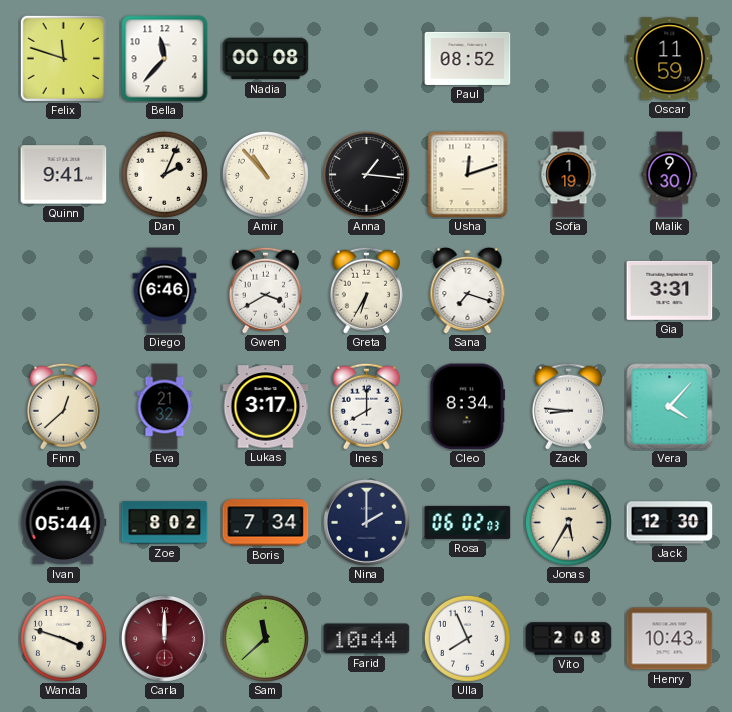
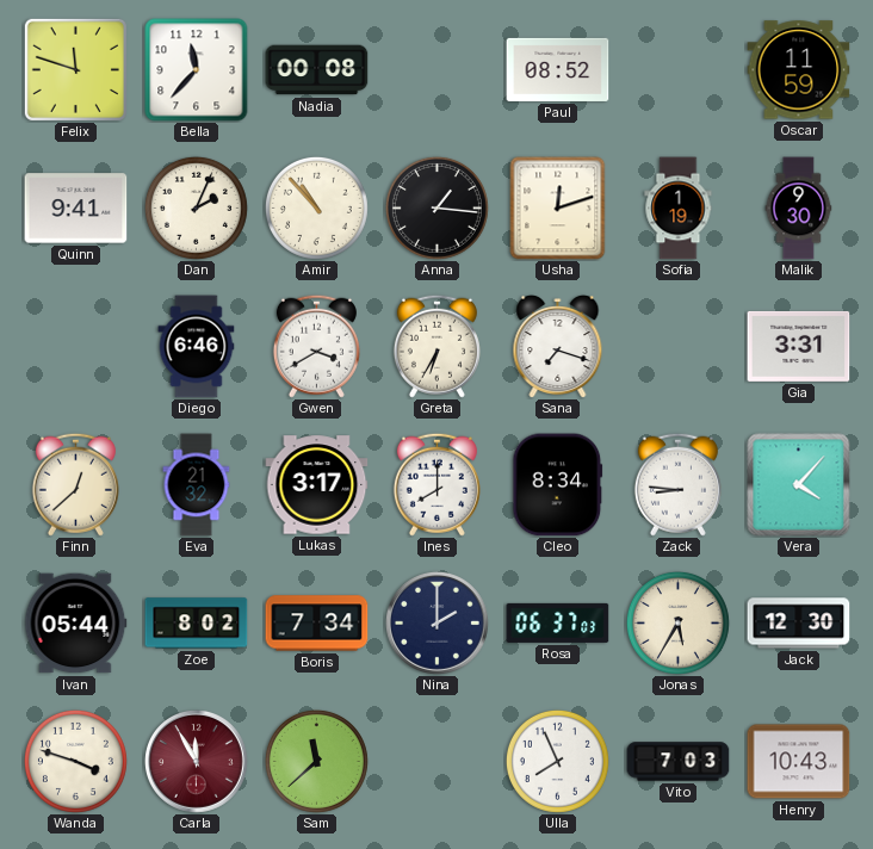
Rosa: 06:02 -> 06:37 (558, 622)
Carla: 12:00 -> 11:55 (196, 761)
Farid: 10:44 -> none (367, 639)
Vito: 2:08 -> 7:03 (679, 762)
